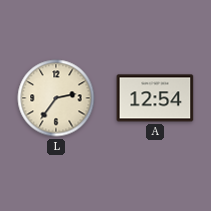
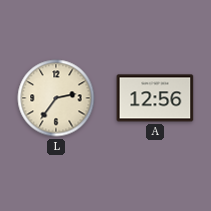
A: 12:54 -> 12:56 (155, 98)
